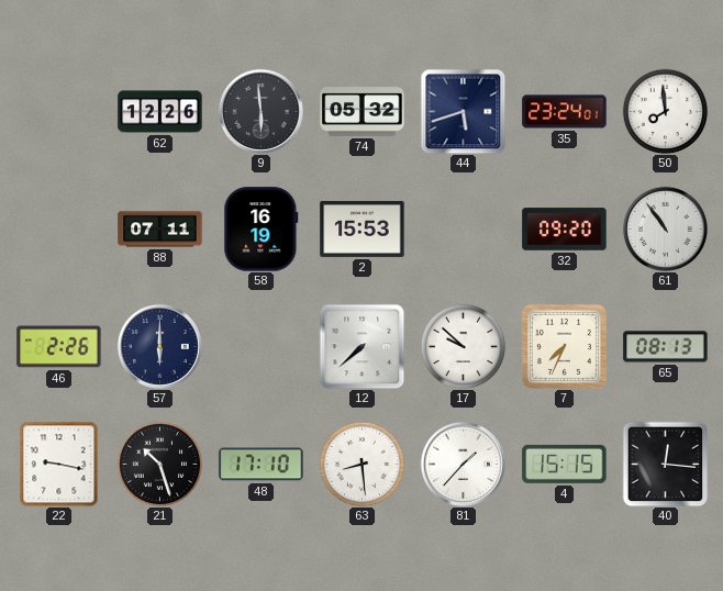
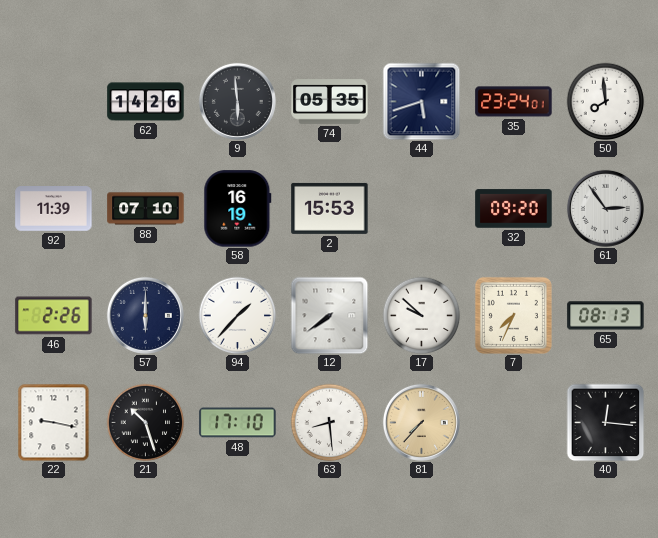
62: 12:26 -> 14:26 (146, 102)
74: 05:32 -> 05:35 (330, 102)
92: none -> 11:39 (54, 209)
88: 07:11 -> 07:10 (146, 209)
61: 10:54 -> 2:54 (605, 208)
94: none -> 1:37 (237, 315)
12: 7:38 -> 7:39 (329, 315)
81: 1:37 -> 7:37 (421, 422)
81 dial: white -> champagne (421, 422)
4: 15:15 -> none (565, 464)
